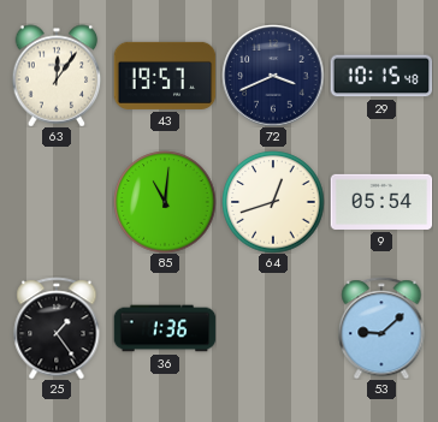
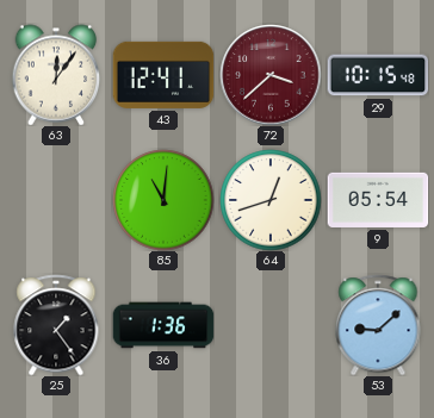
43: 19:57 -> 12:41 (163, 75)
72: 3:41 -> 3:38 (271, 75)
72 dial: navy -> burgundy (271, 75)
